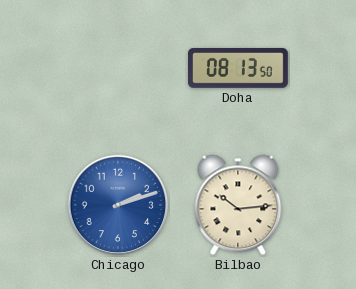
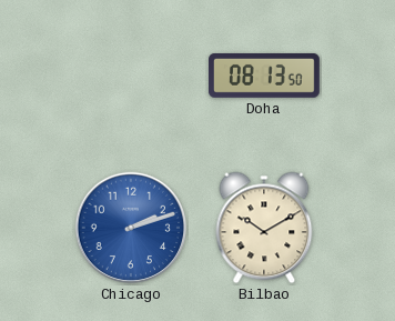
Bilbao: 10:14 -> 10:10 (264, 228)
